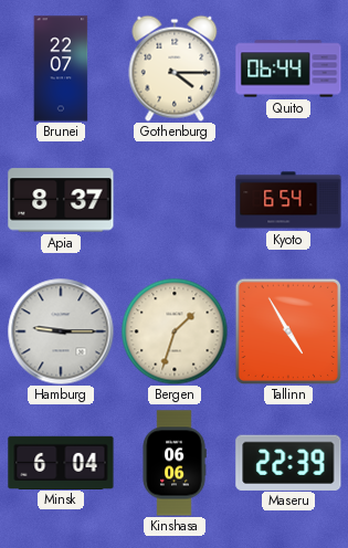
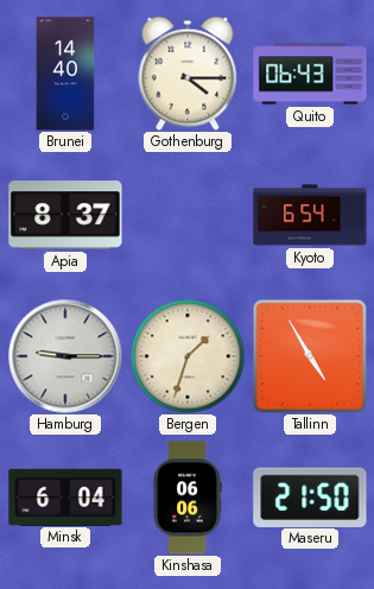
Brunei: 22:07 -> 14:40 (65, 74)
Quito: 06:44 -> 06:43 (310, 74)
Maseru: 22:39 -> 21:50 (310, 496)
